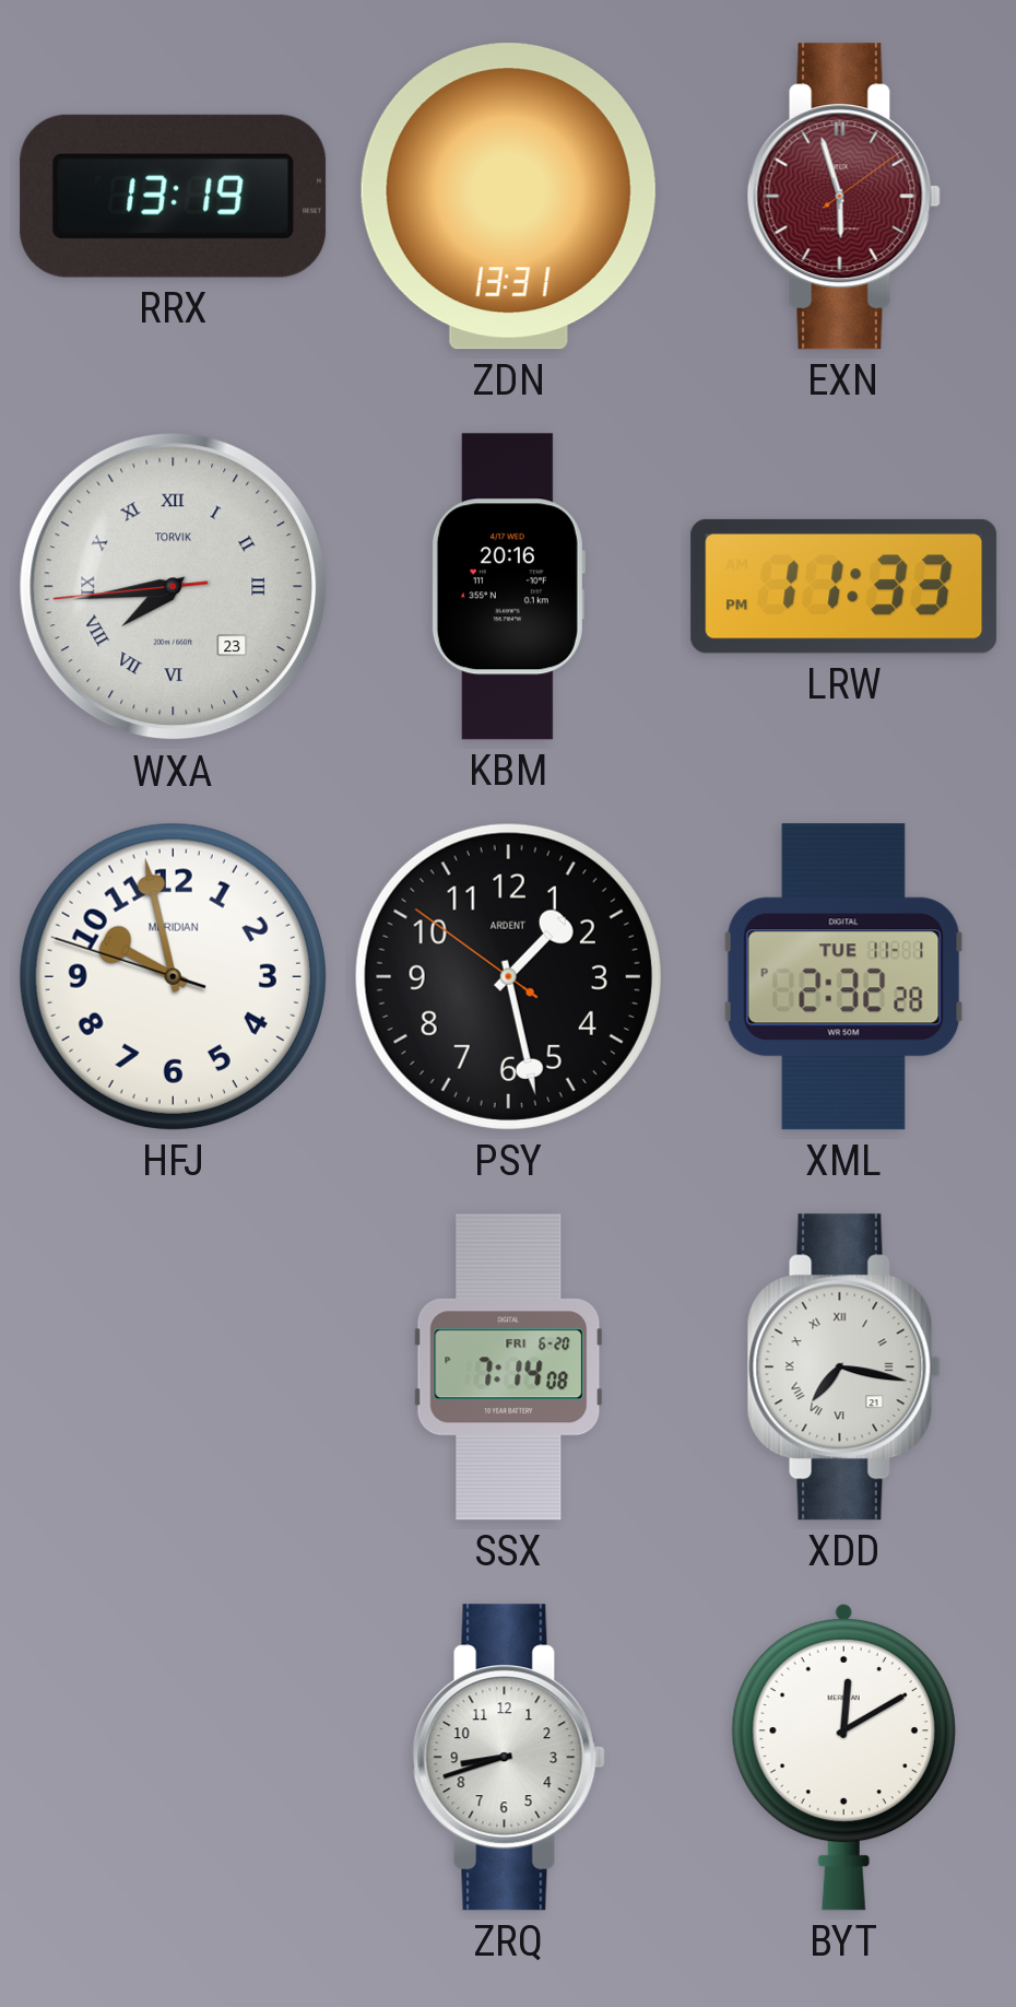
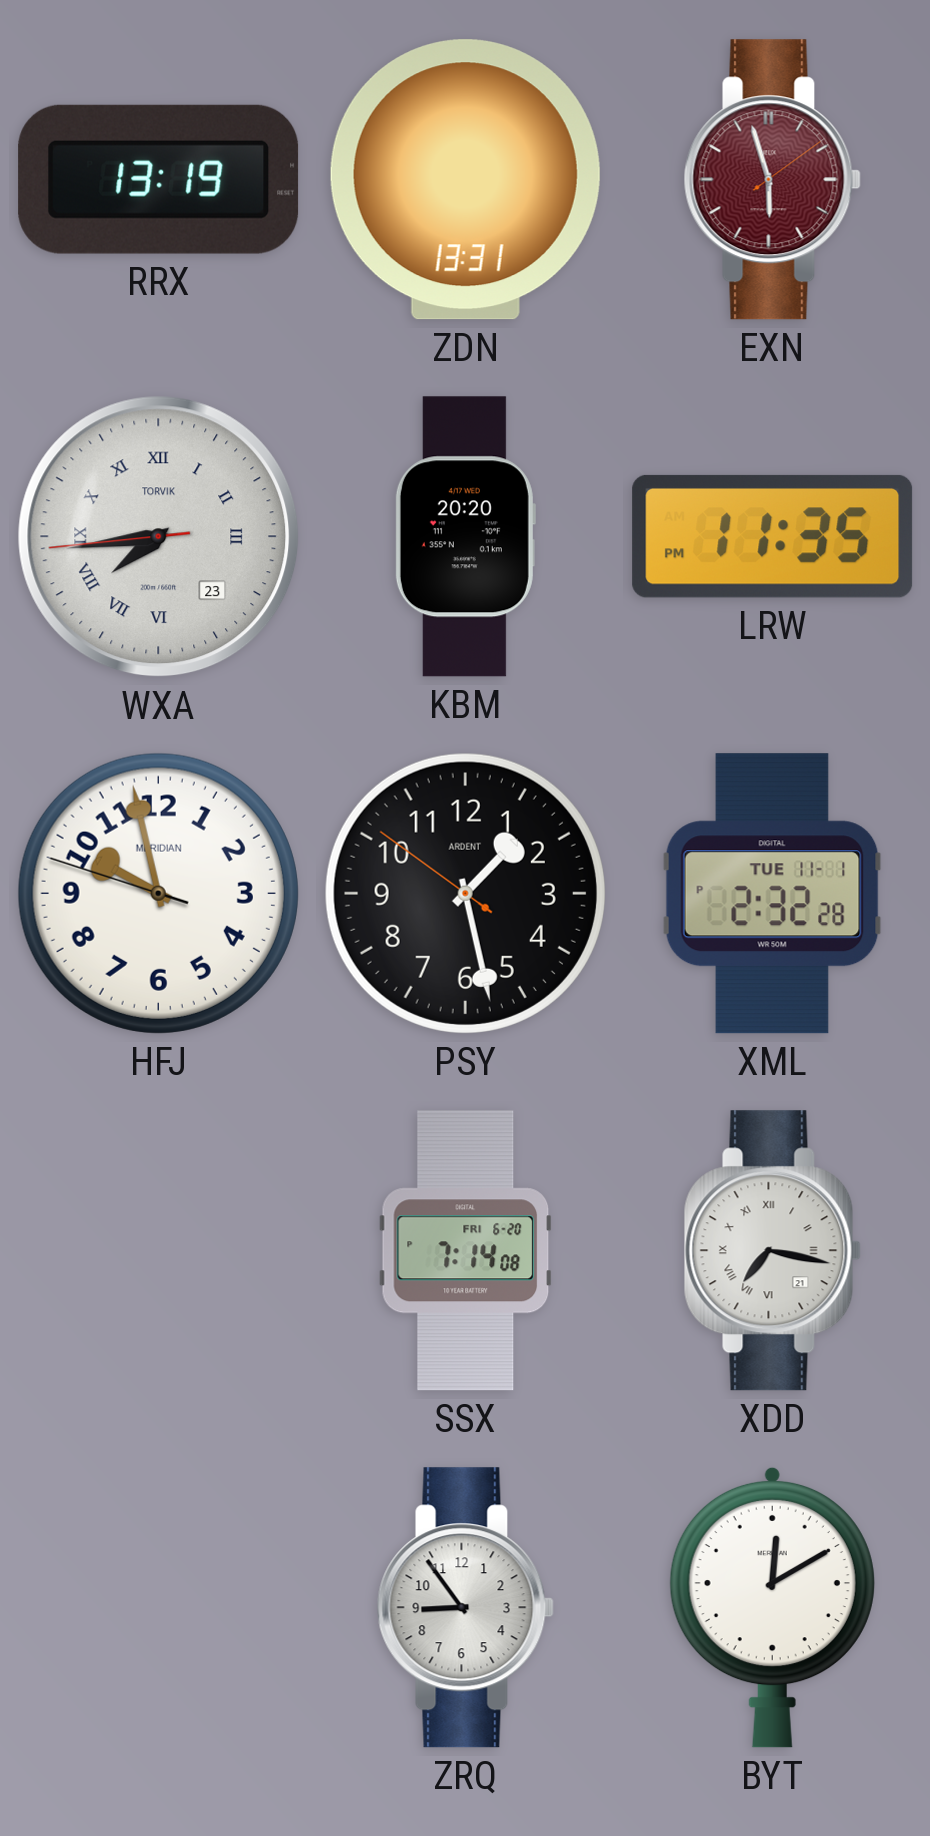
KBM: 20:16 -> 20:20 (465, 537)
LRW: 11:33 -> 11:35 (773, 536)
ZRQ: 8:42 -> 8:54 (465, 1608)
